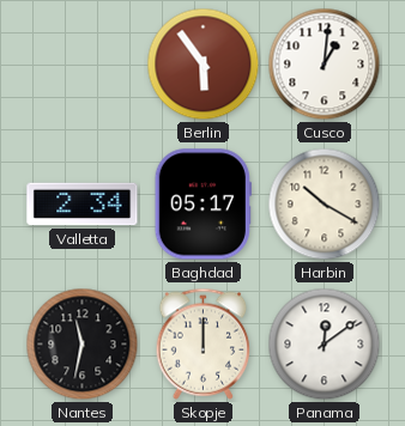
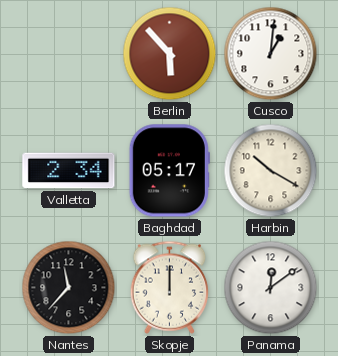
Berlin: 5:54 -> 5:53 (170, 54)
Nantes: 11:32 -> 11:37 (69, 288)
